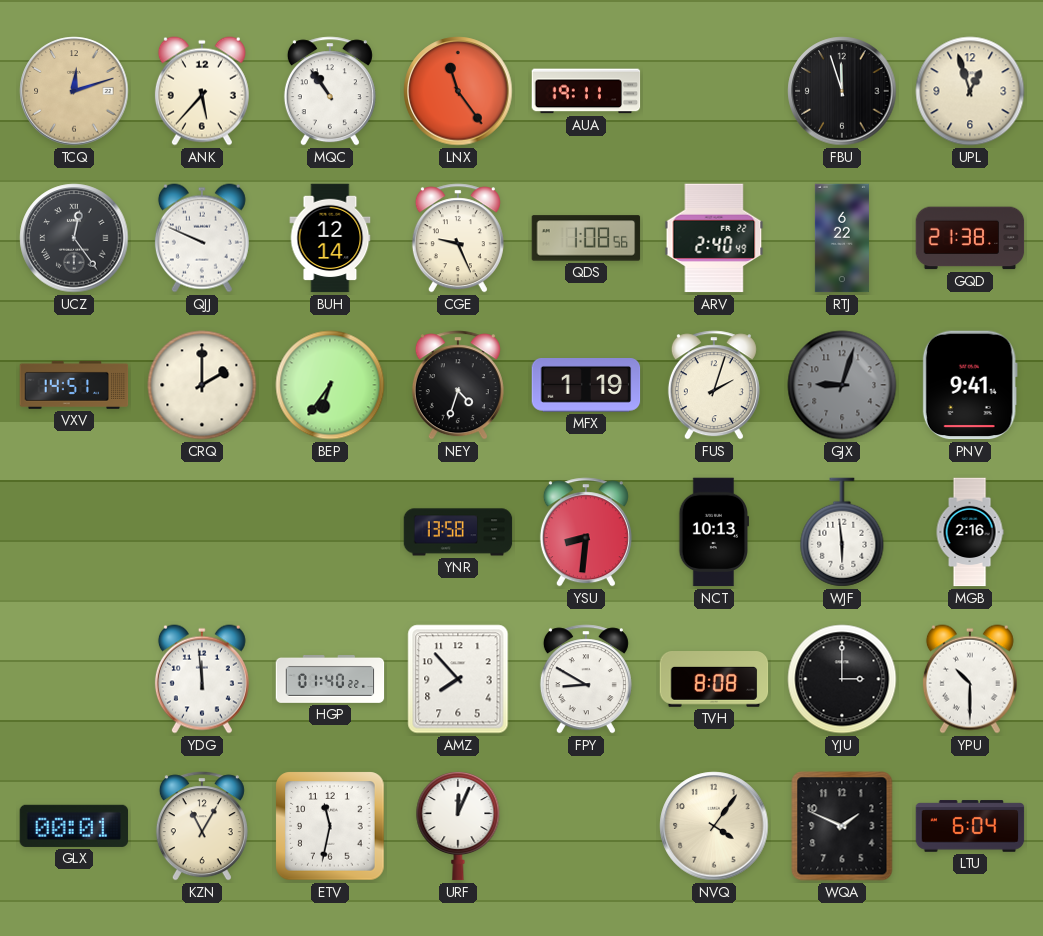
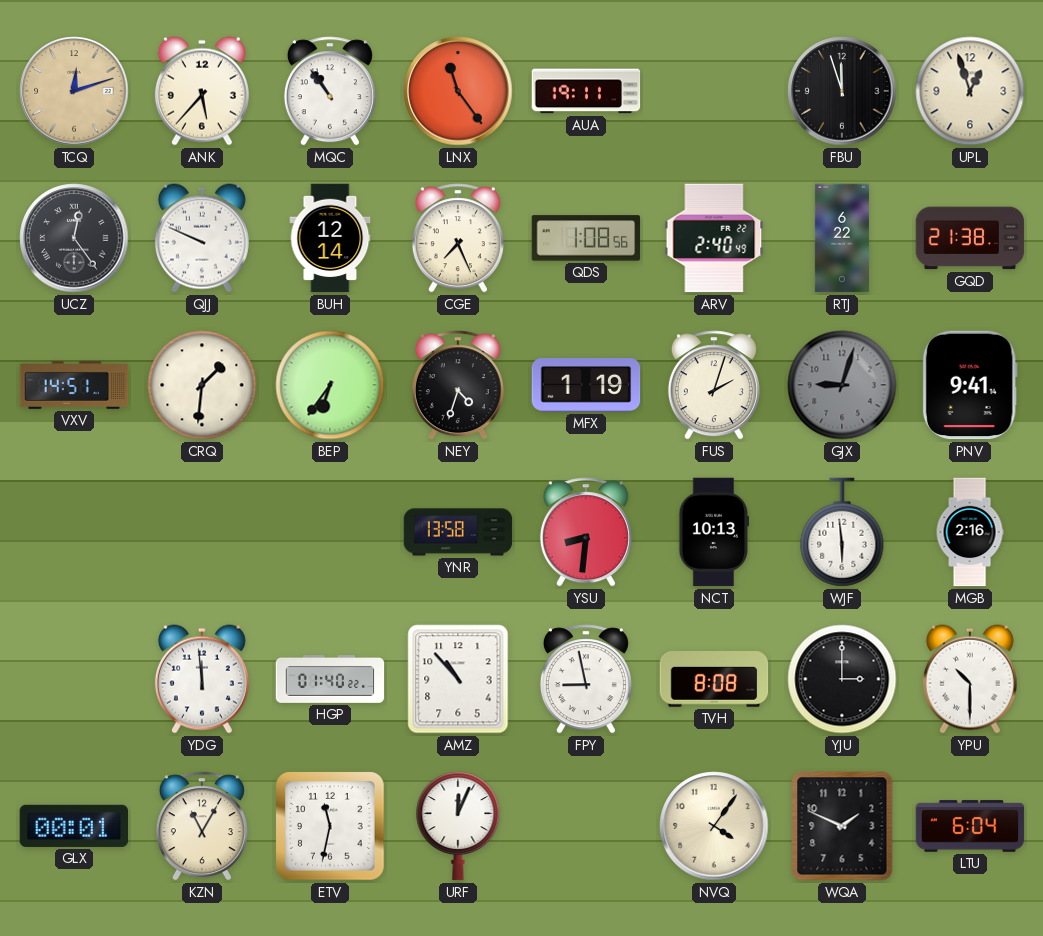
CGE: 9:26 -> 7:26 (458, 238)
CRQ: 2:00 -> 1:31 (202, 385)
AMZ: 7:53 -> 10:53 (458, 679)
FPY: 8:50 -> 8:58 (586, 679)
